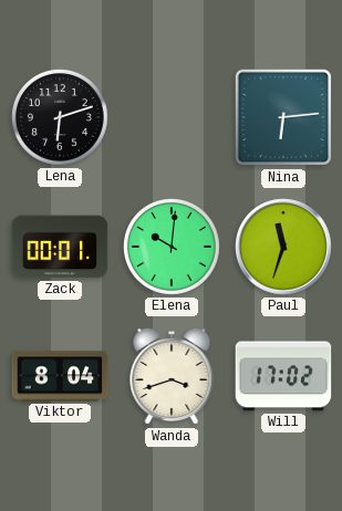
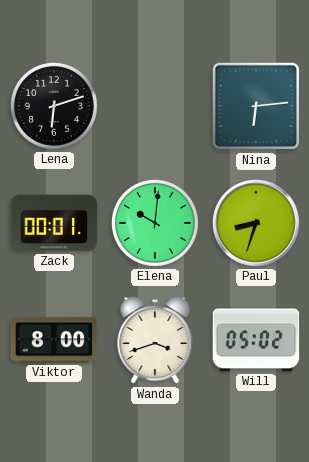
Paul: 11:33 -> 8:33 (257, 224)
Viktor: 8:04 -> 8:00 (54, 340)
Will: 17:02 -> 05:02 (256, 340)
